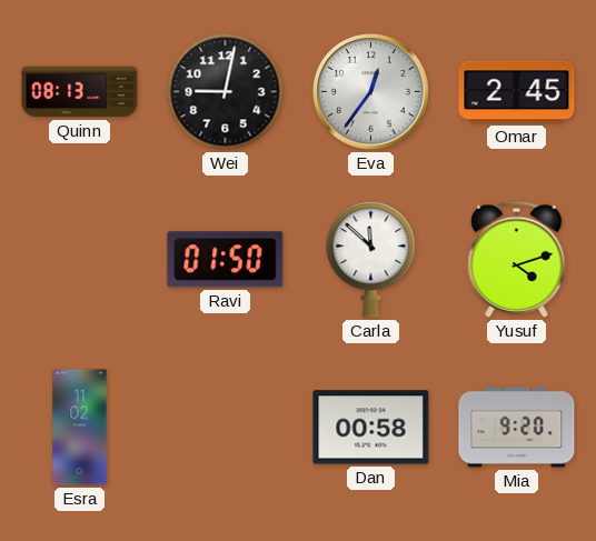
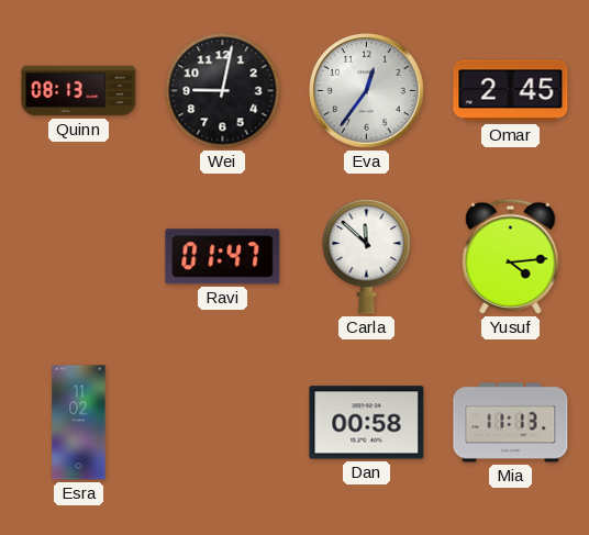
Ravi: 01:50 -> 01:47 (223, 257)
Yusuf: 4:12 -> 4:14 (511, 256)
Mia: 9:20 -> 11:13 (511, 423)
